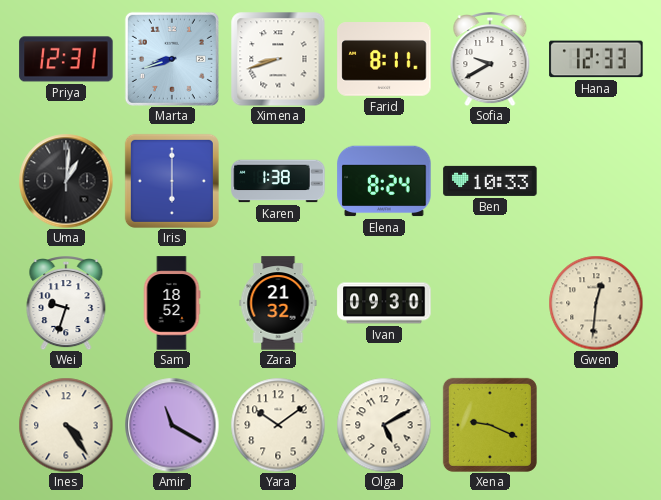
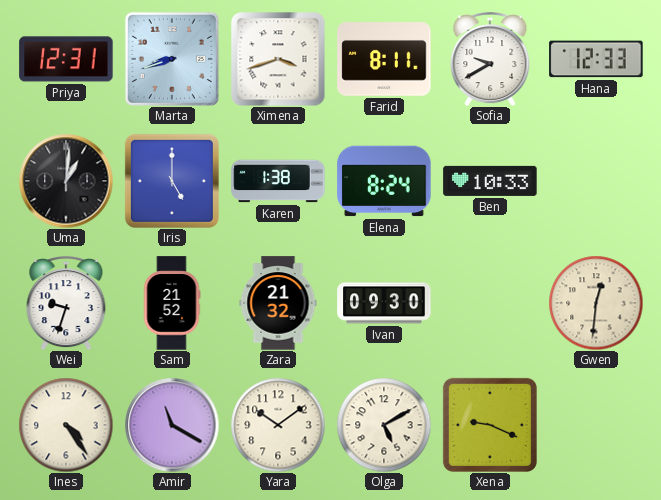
Ximena: 8:42 -> 3:42 (278, 59)
Iris: 6:00 -> 5:00 (172, 181)
Sam: 18:52 -> 21:52 (172, 303)
